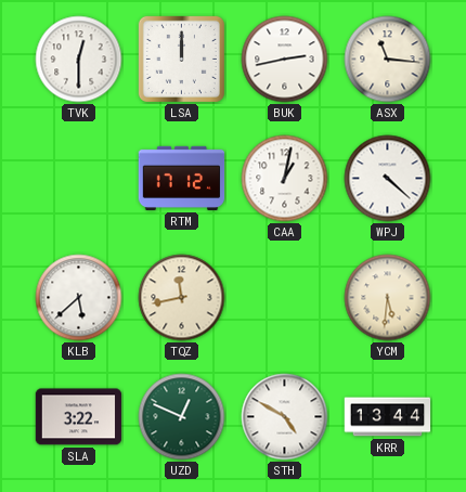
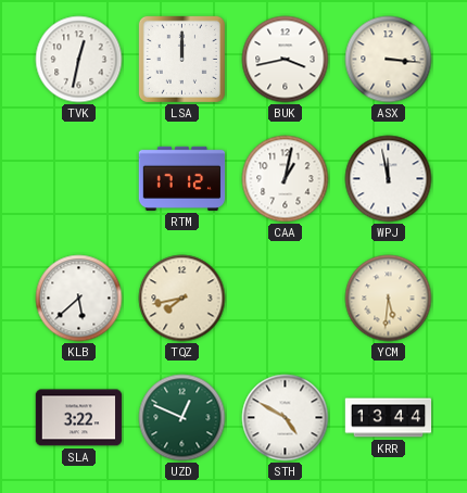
TVK: 12:30 -> 12:32 (79, 60)
BUK: 2:43 -> 3:43 (286, 60)
ASX: 11:16 -> 3:16 (389, 60)
WPJ: 4:22 -> 11:58 (389, 179)
TQZ: 11:43 -> 7:43 (182, 299)
